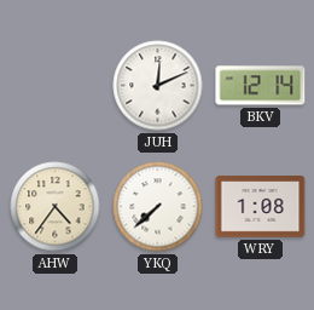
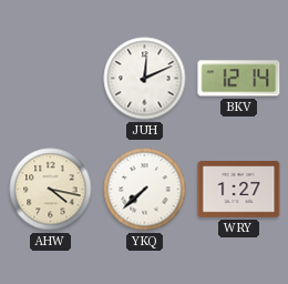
AHW: 4:36 -> 4:17 (51, 190)
WRY: 1:08 -> 1:27 (239, 190)
